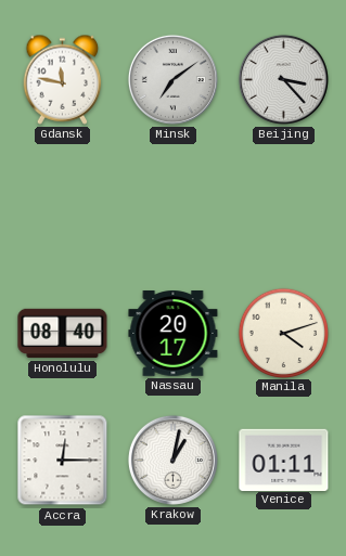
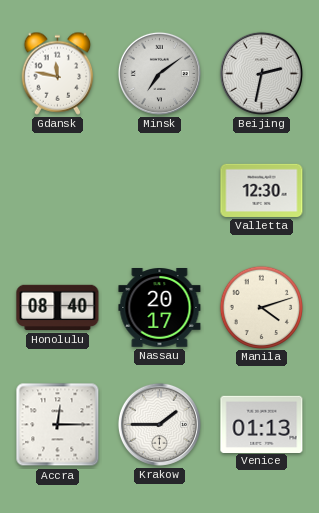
Beijing: 3:23 -> 2:32 (261, 73)
Valletta: none -> 12:30 (262, 190)
Krakow: 1:02 -> 1:45 (159, 424)
Venice: 01:11 -> 01:13 (262, 424)
